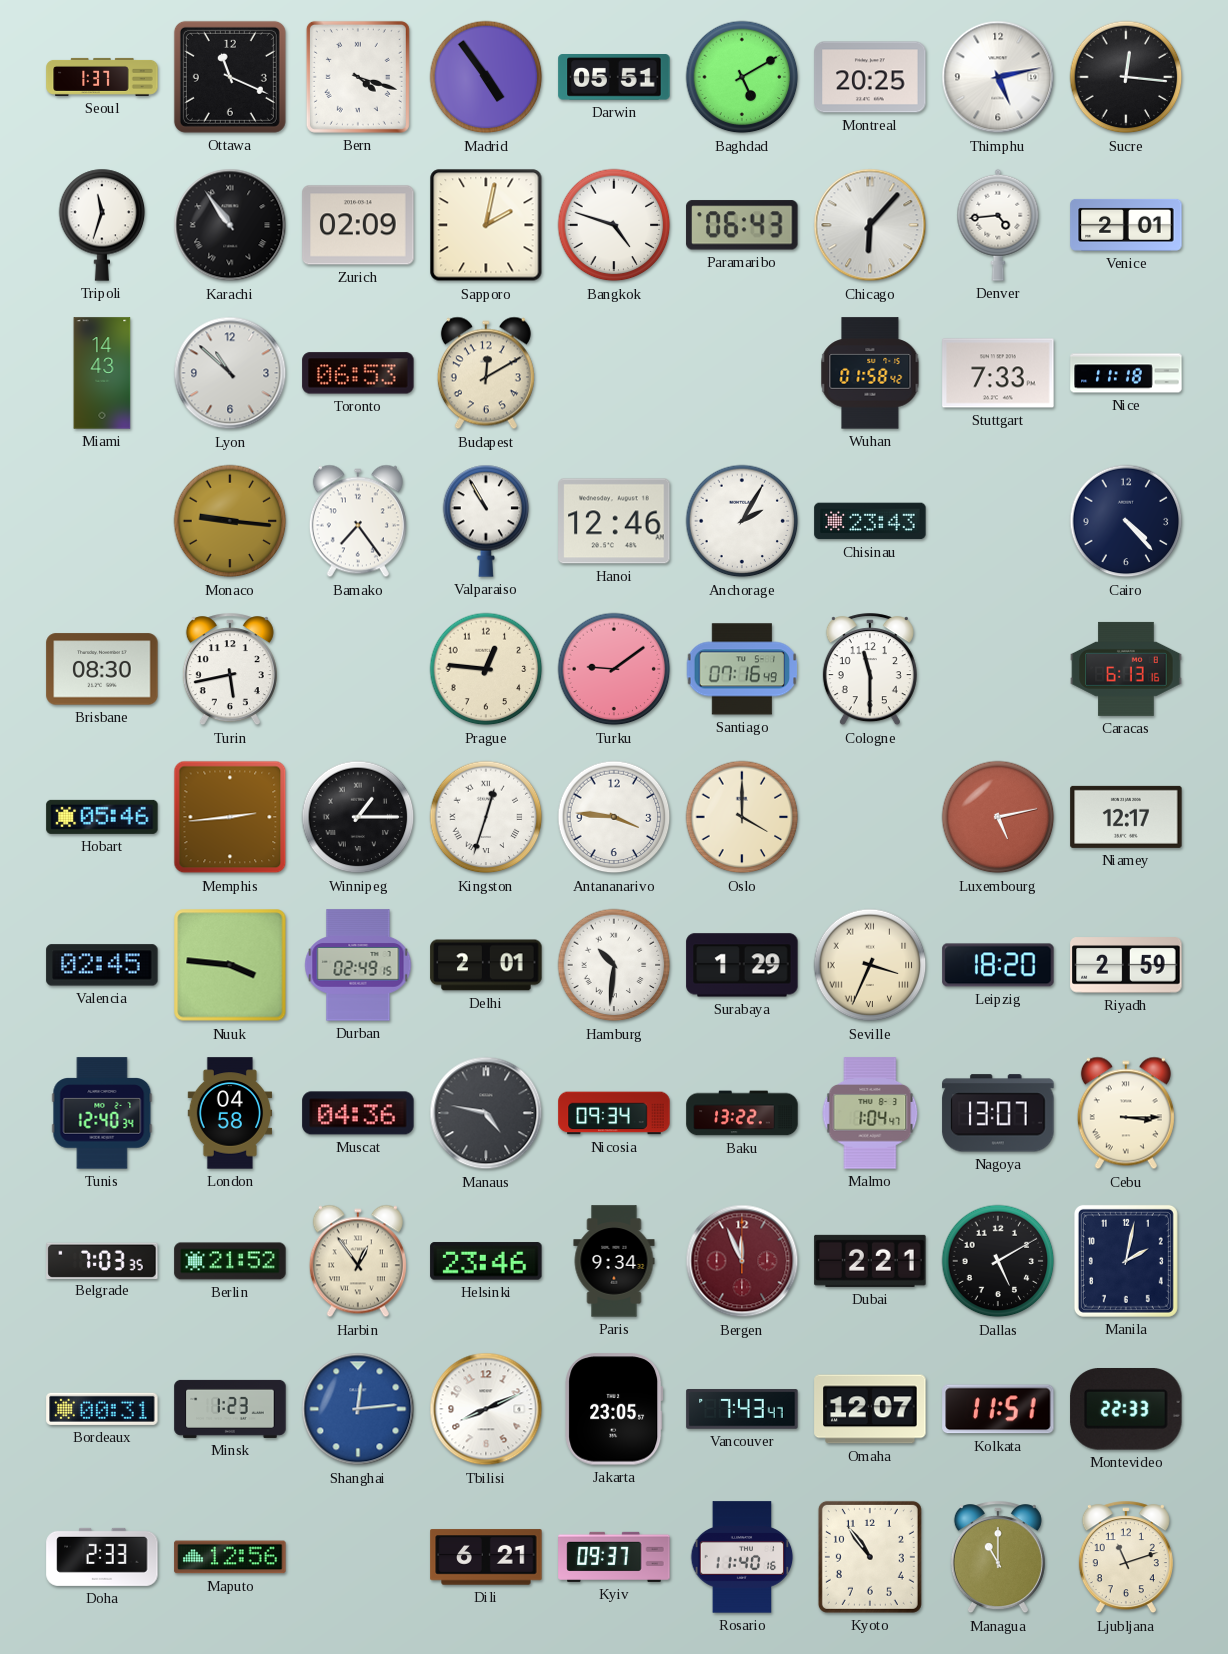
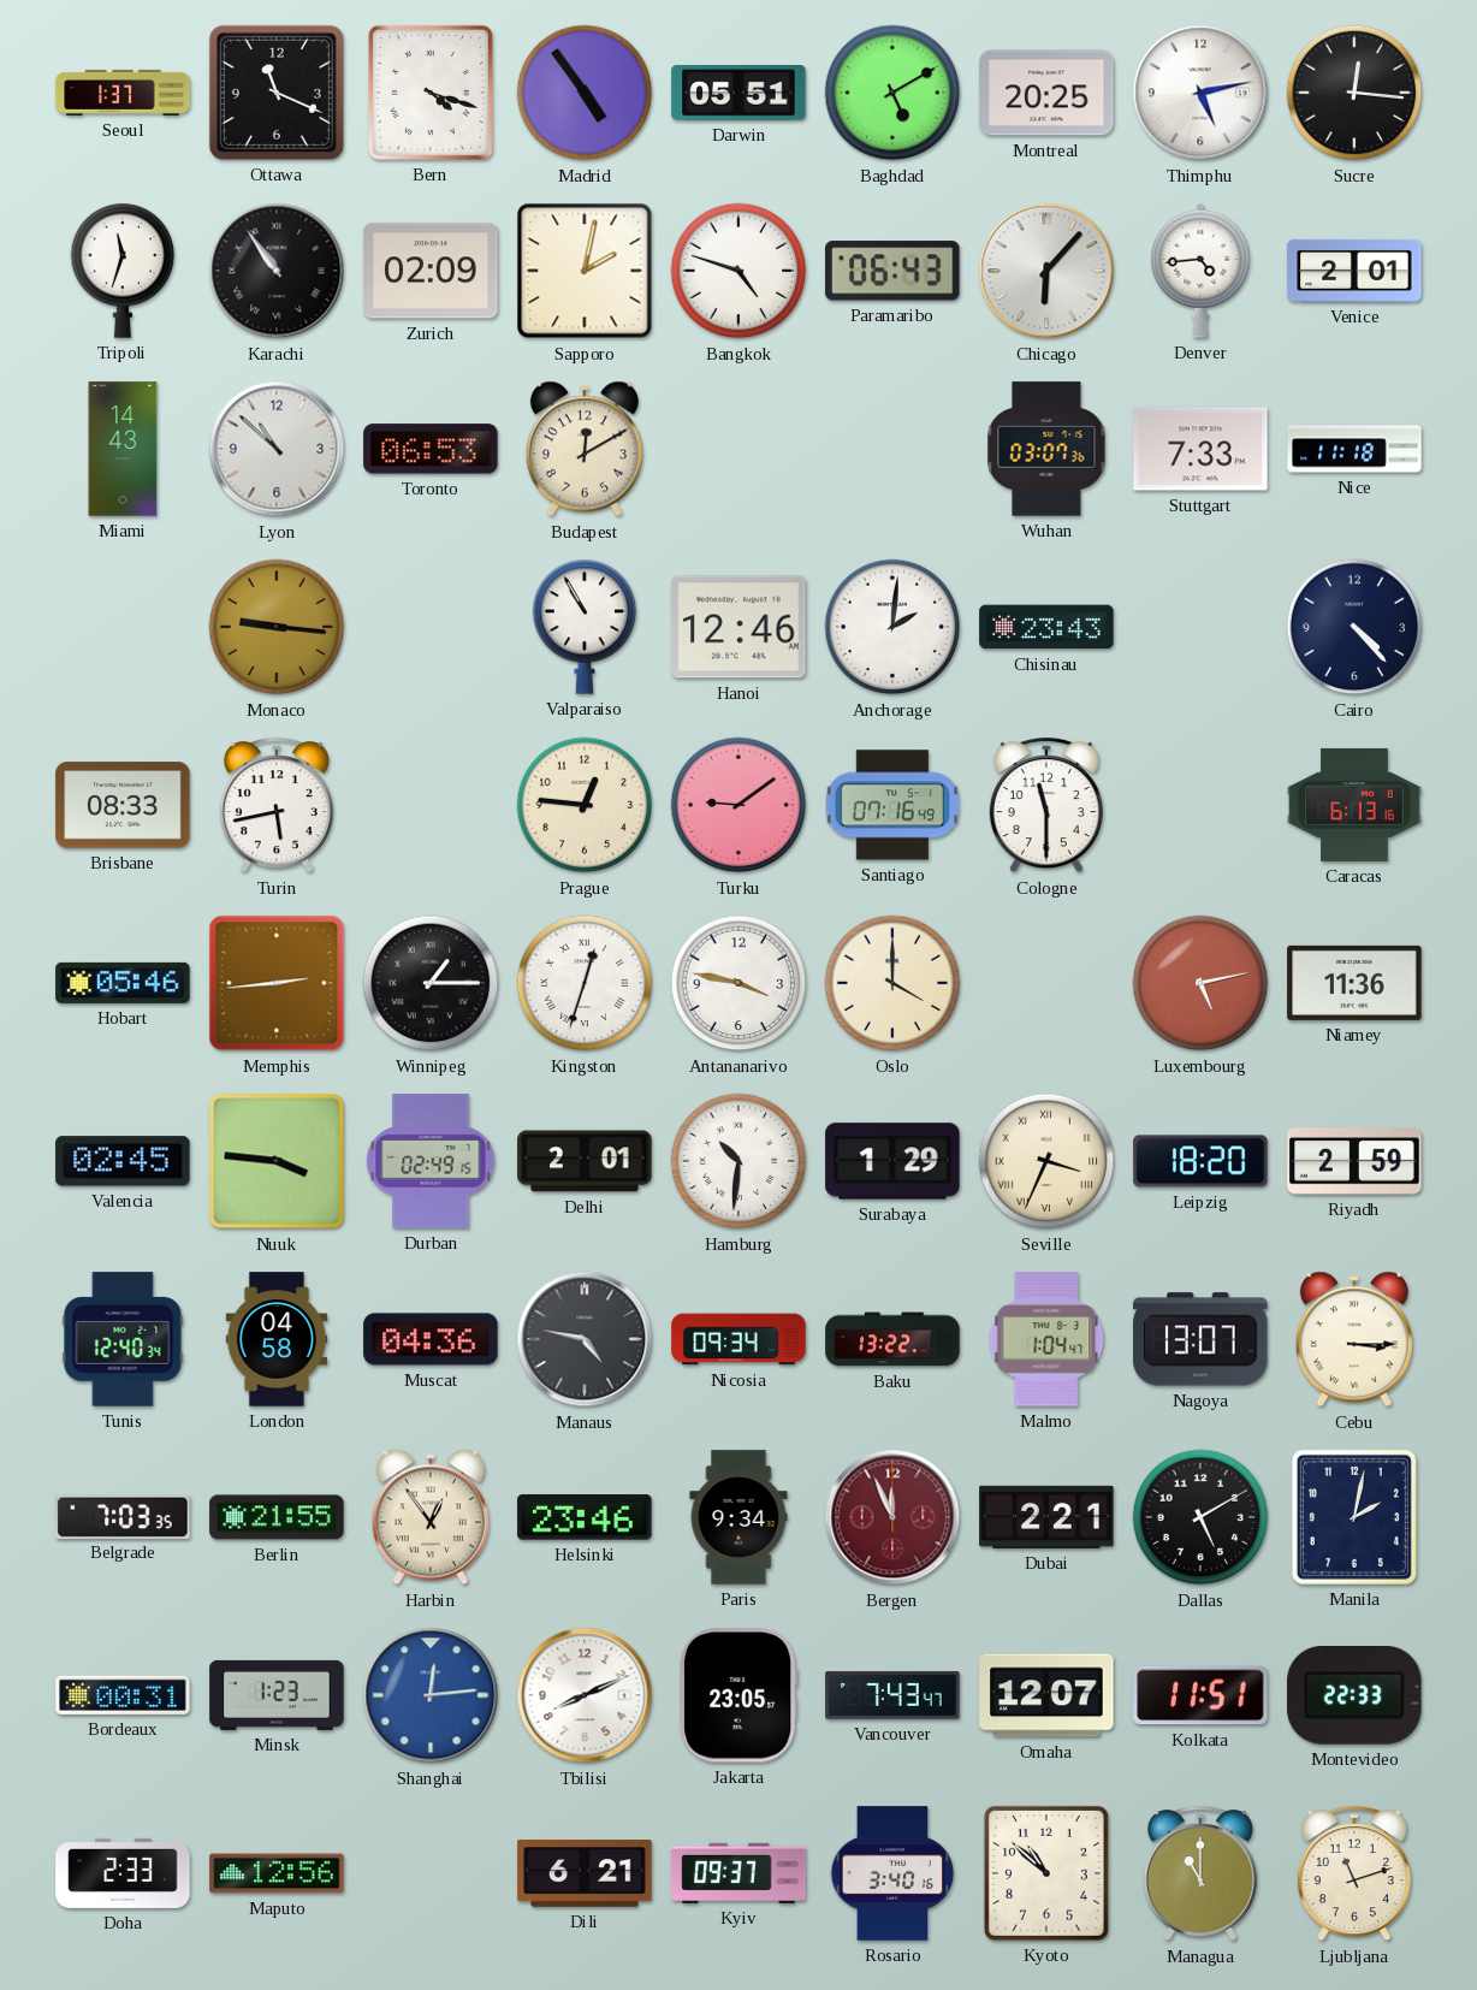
Wuhan: 01:58 -> 03:07 (1046, 449)
Bamako: 7:24 -> none (358, 521)
Anchorage: 2:05 -> 2:01 (892, 627)
Brisbane: 08:30 -> 08:33 (123, 805)
Antananarivo: 3:46 -> 3:47 (738, 983)
Niamey: 12:17 -> 11:36 (1354, 983)
Berlin: 21:52 -> 21:55 (277, 1517)
Rosario: 11:40 -> 3:40 (892, 1873)
Kyoto: 10:54 -> 10:52 (1046, 1873)
